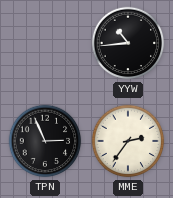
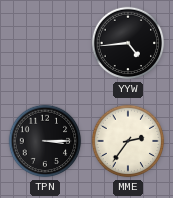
YYW: 10:44 -> 4:44 (128, 43)
TPN: 2:56 -> 3:15 (45, 141)
